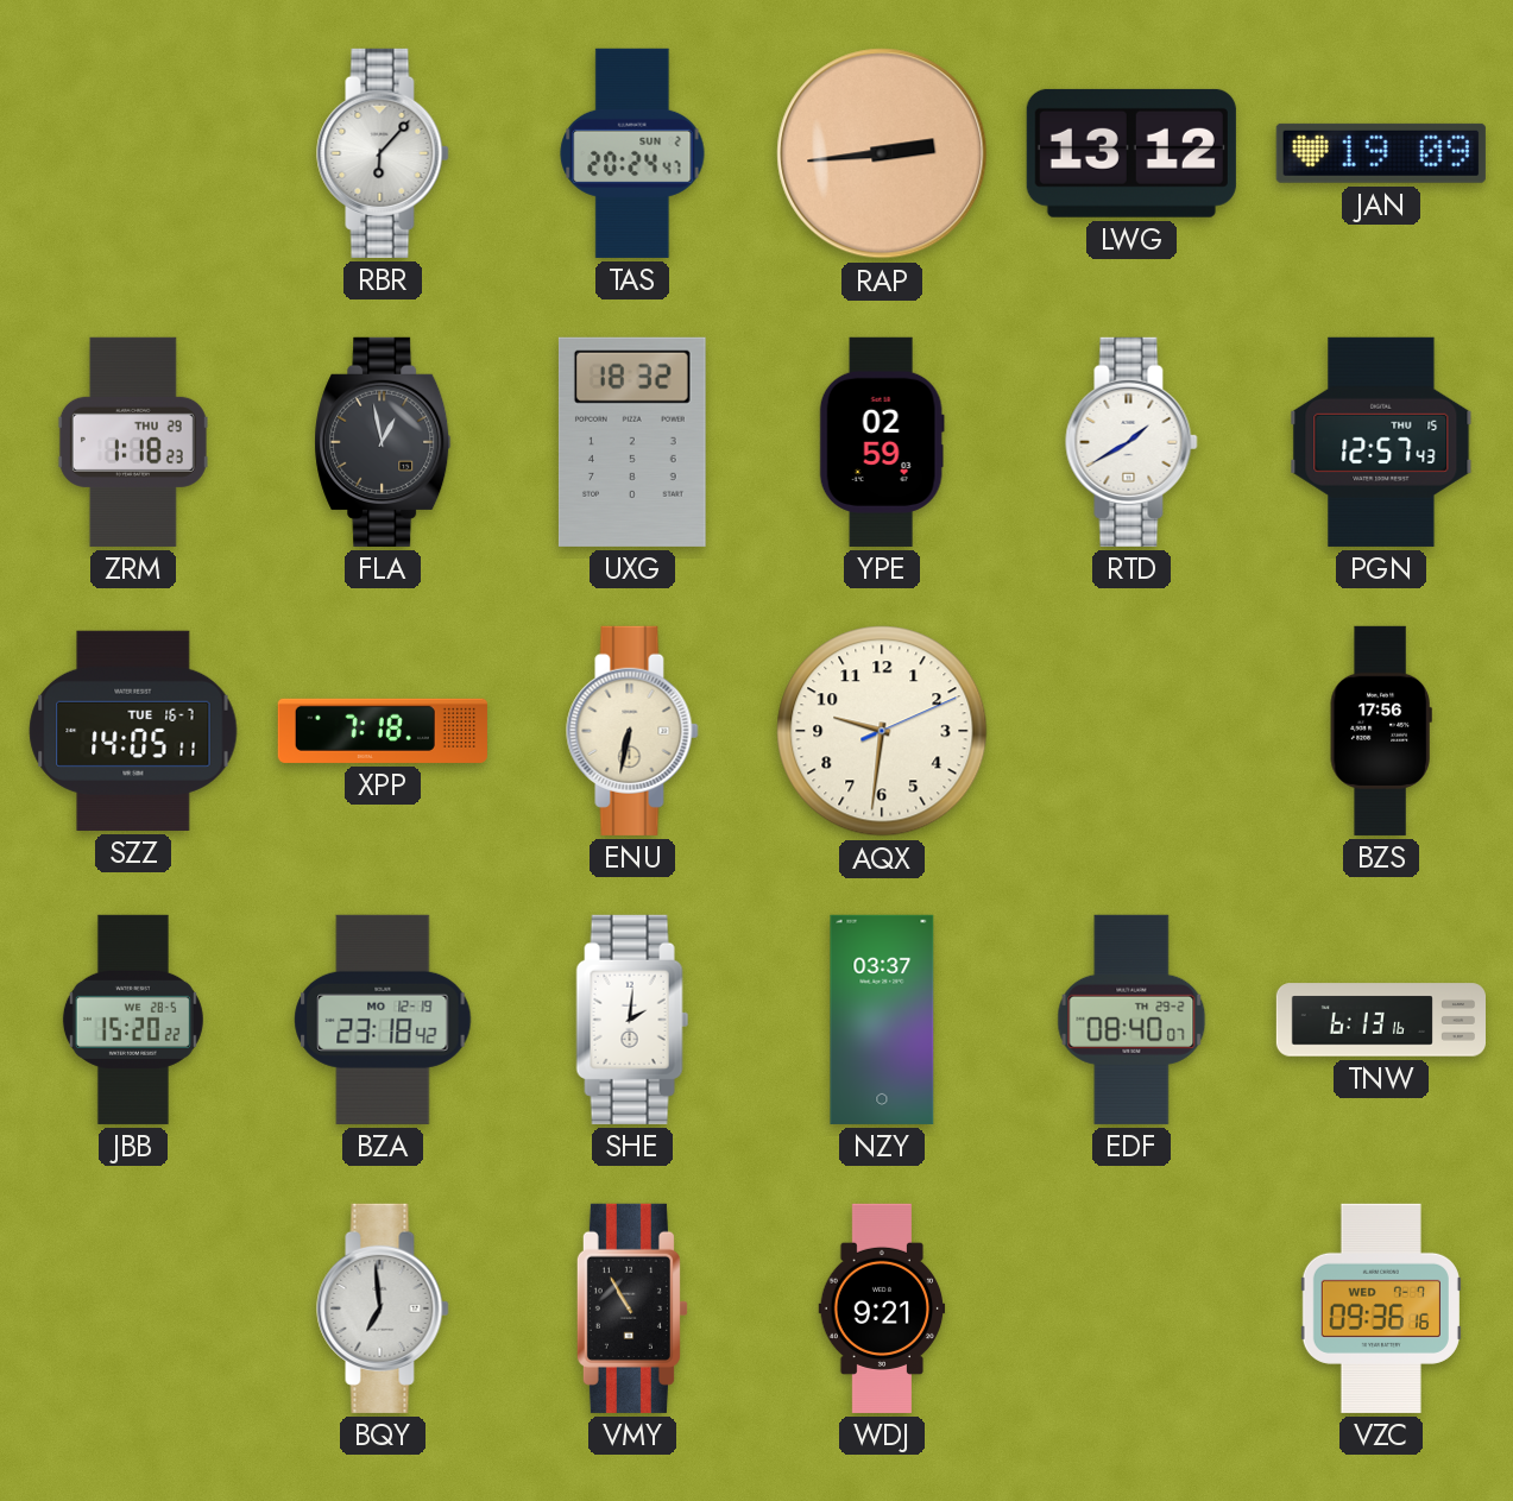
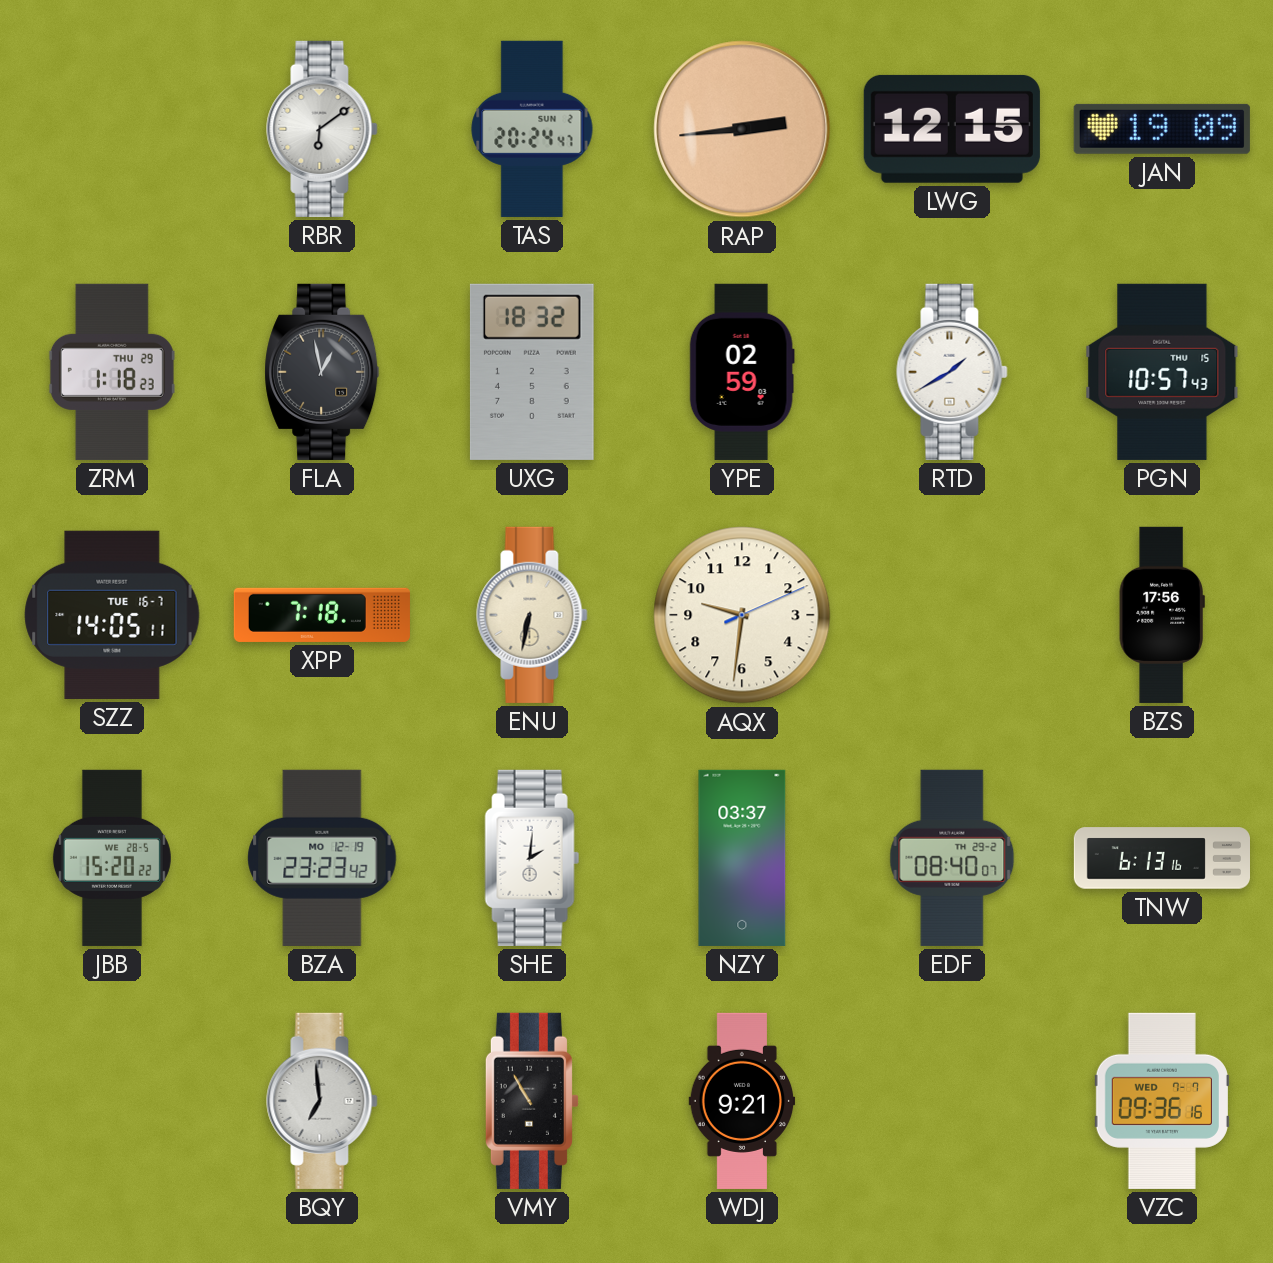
RBR: 6:07 -> 6:09 (322, 129)
LWG: 13:12 -> 12:15 (952, 129)
PGN: 12:57 -> 10:57 (1162, 372)
BZA: 23:18 -> 23:23 (322, 858)
